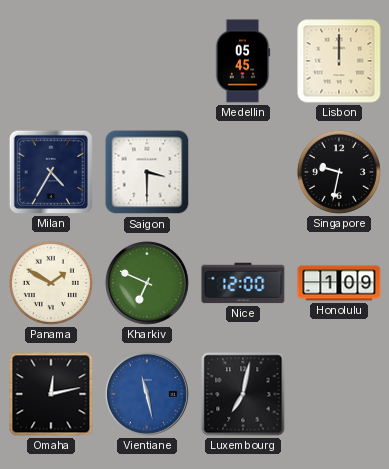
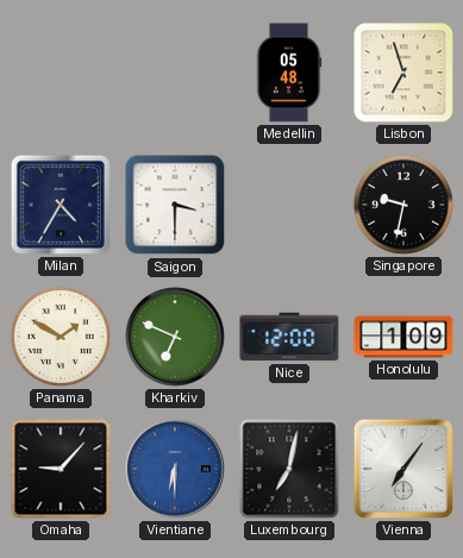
Medellin: 05:45 -> 05:48 (289, 73)
Lisbon: 12:00 -> 6:57 (403, 73)
Omaha: 12:13 -> 9:07 (61, 469)
Vientiane: 11:28 -> 6:30 (175, 469)
Vienna: none -> 7:06 (403, 469)
